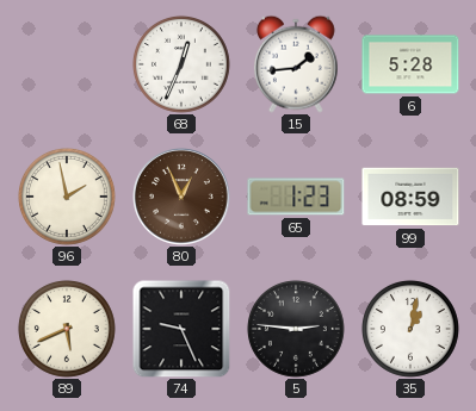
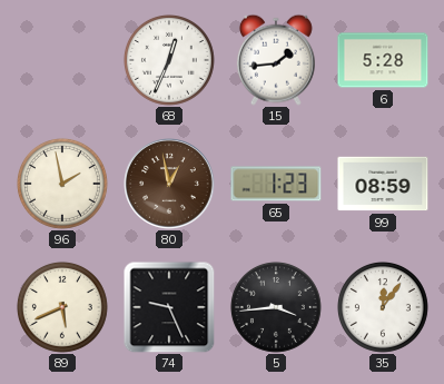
80: 12:56 -> 12:58 (169, 184)
5: 2:46 -> 3:44 (276, 307)
35: 1:02 -> 12:06 (383, 307)
